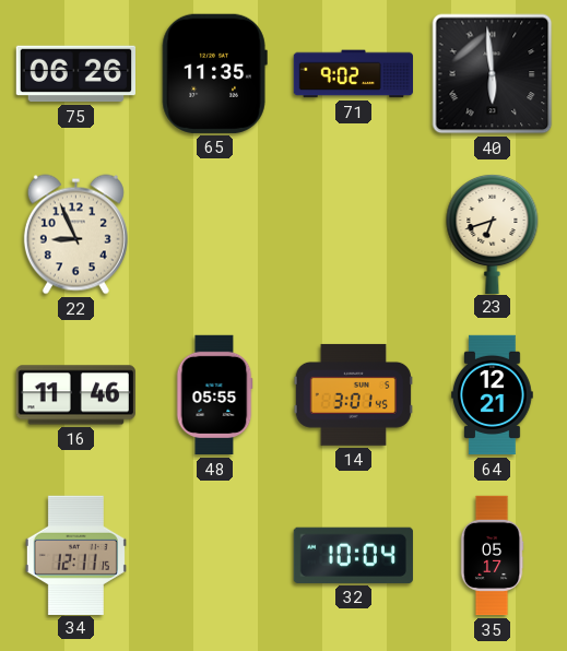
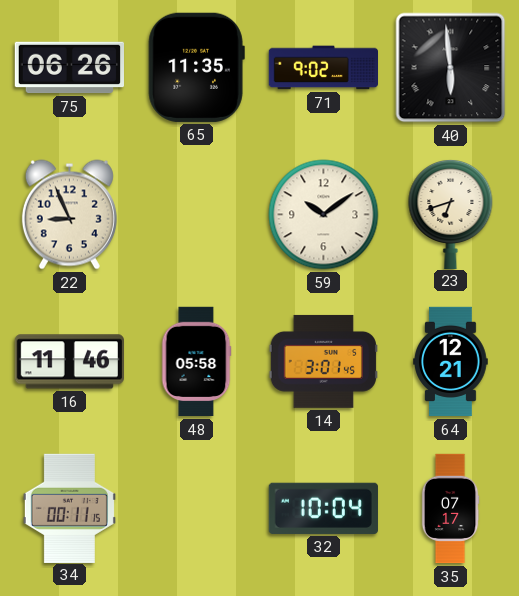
59: none -> 10:09 (324, 215)
48: 05:55 -> 05:58 (196, 362)
34: 12:11 -> 00:11 (69, 508)
35: 05:17 -> 07:17 (450, 509)
